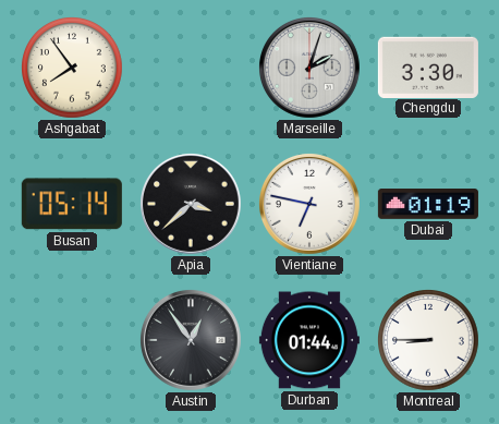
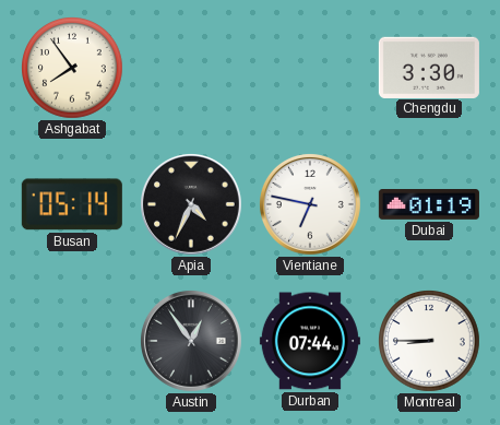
Marseille: 2:03 -> none (309, 68)
Apia: 3:38 -> 4:34 (191, 204)
Durban: 01:44 -> 07:44 (310, 341)
